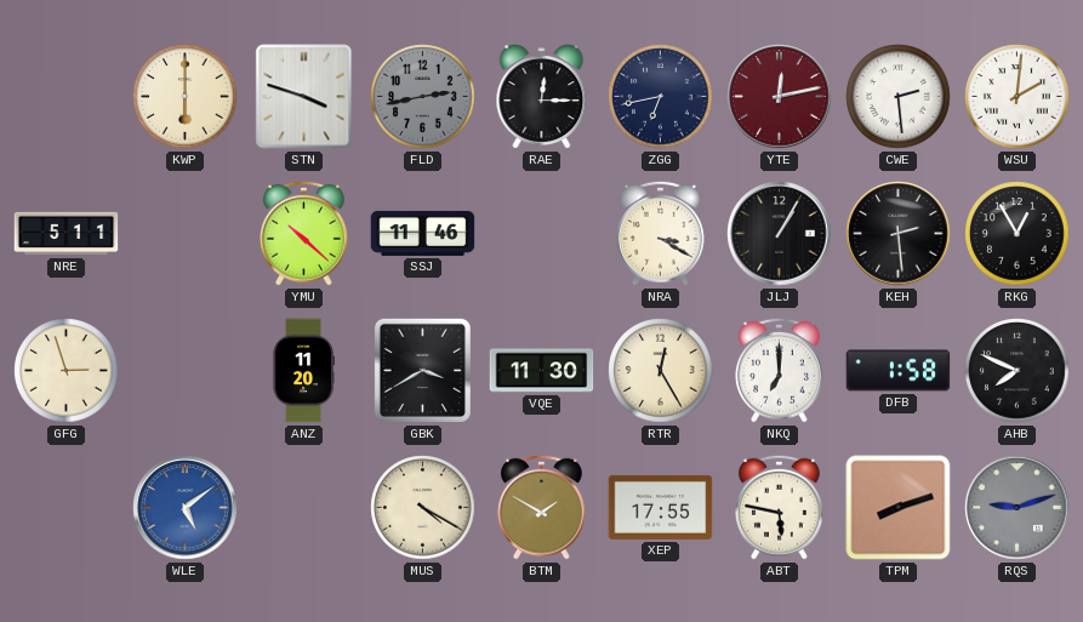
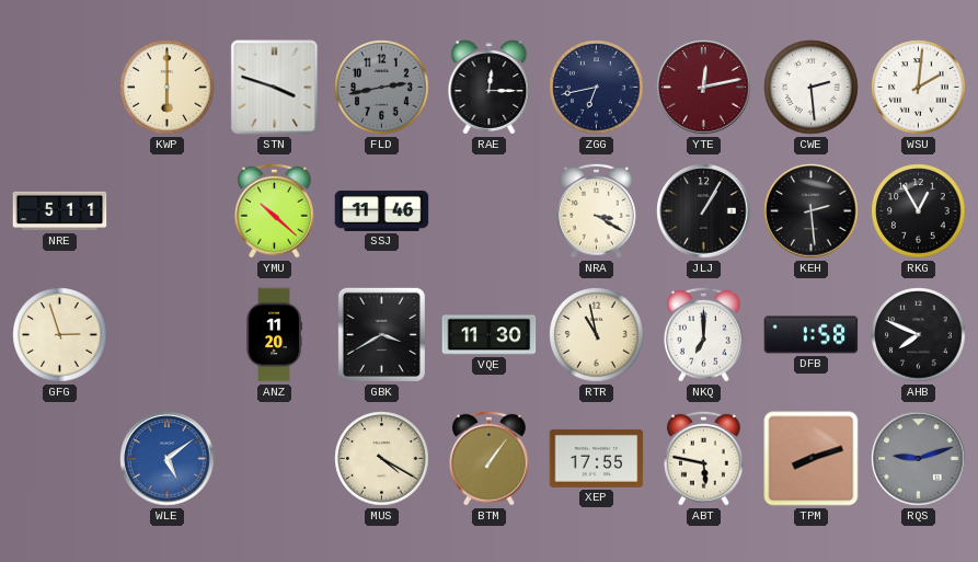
RTR: 12:25 -> 10:58 (597, 335)
BTM: 1:50 -> 1:06 (488, 458)
